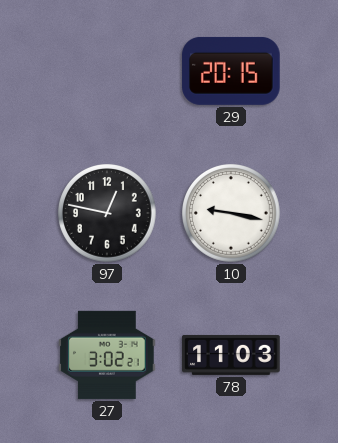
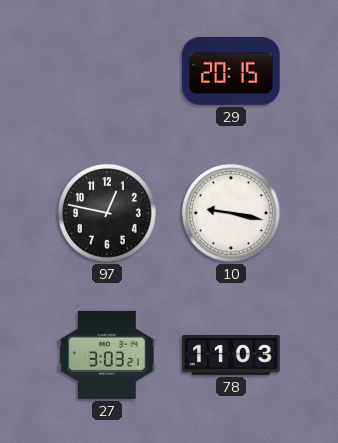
27: 3:02 -> 3:03 (107, 355)
